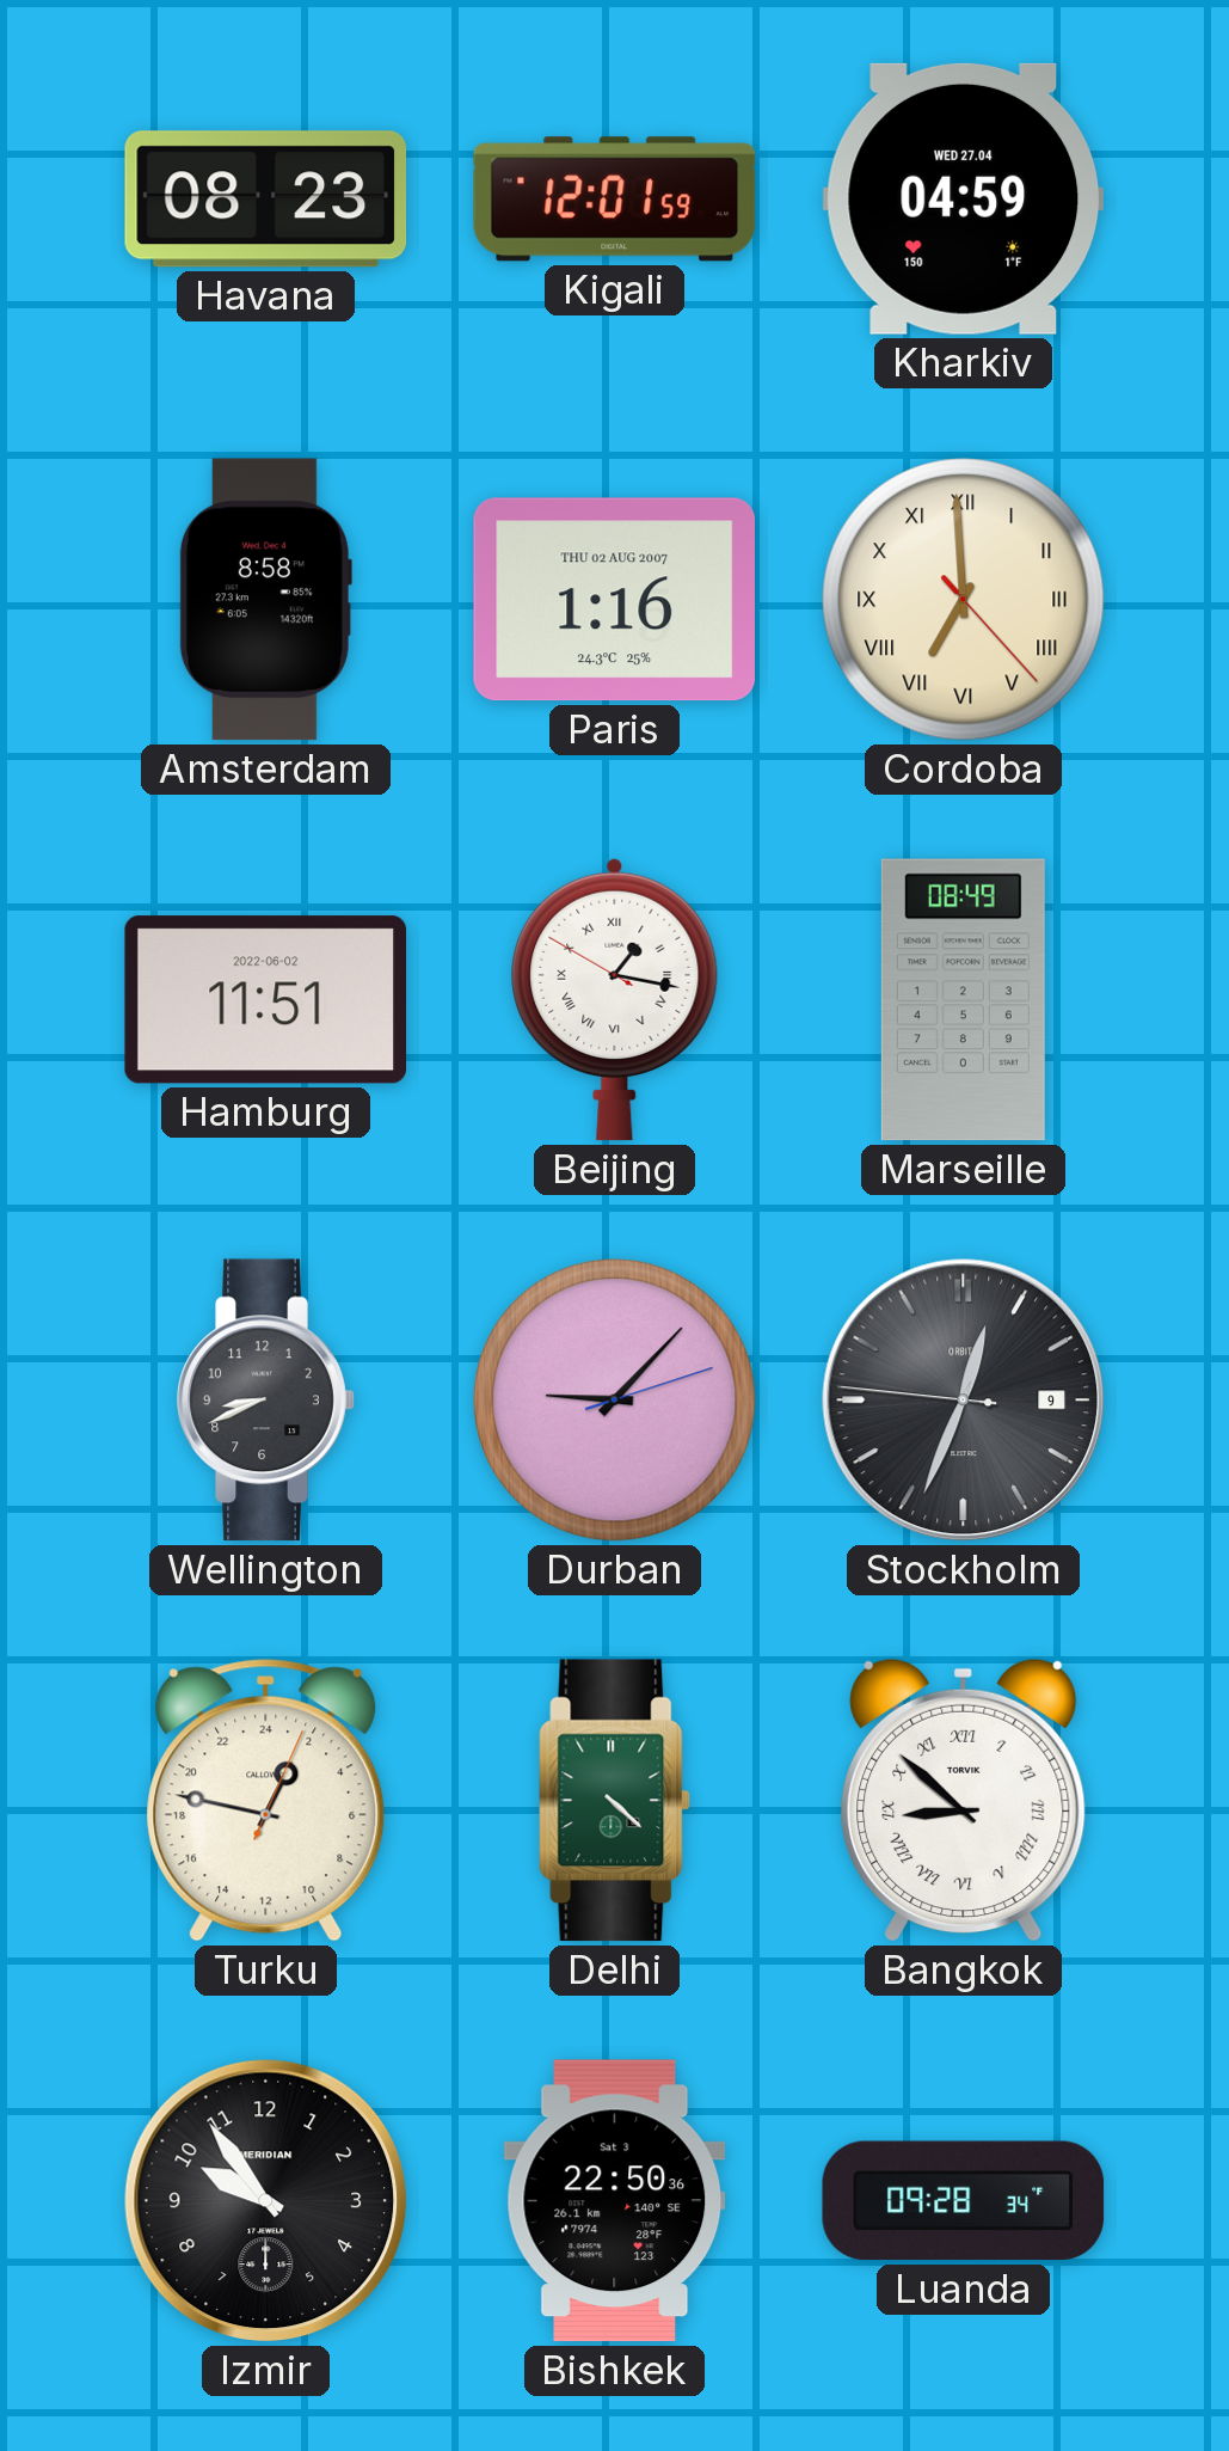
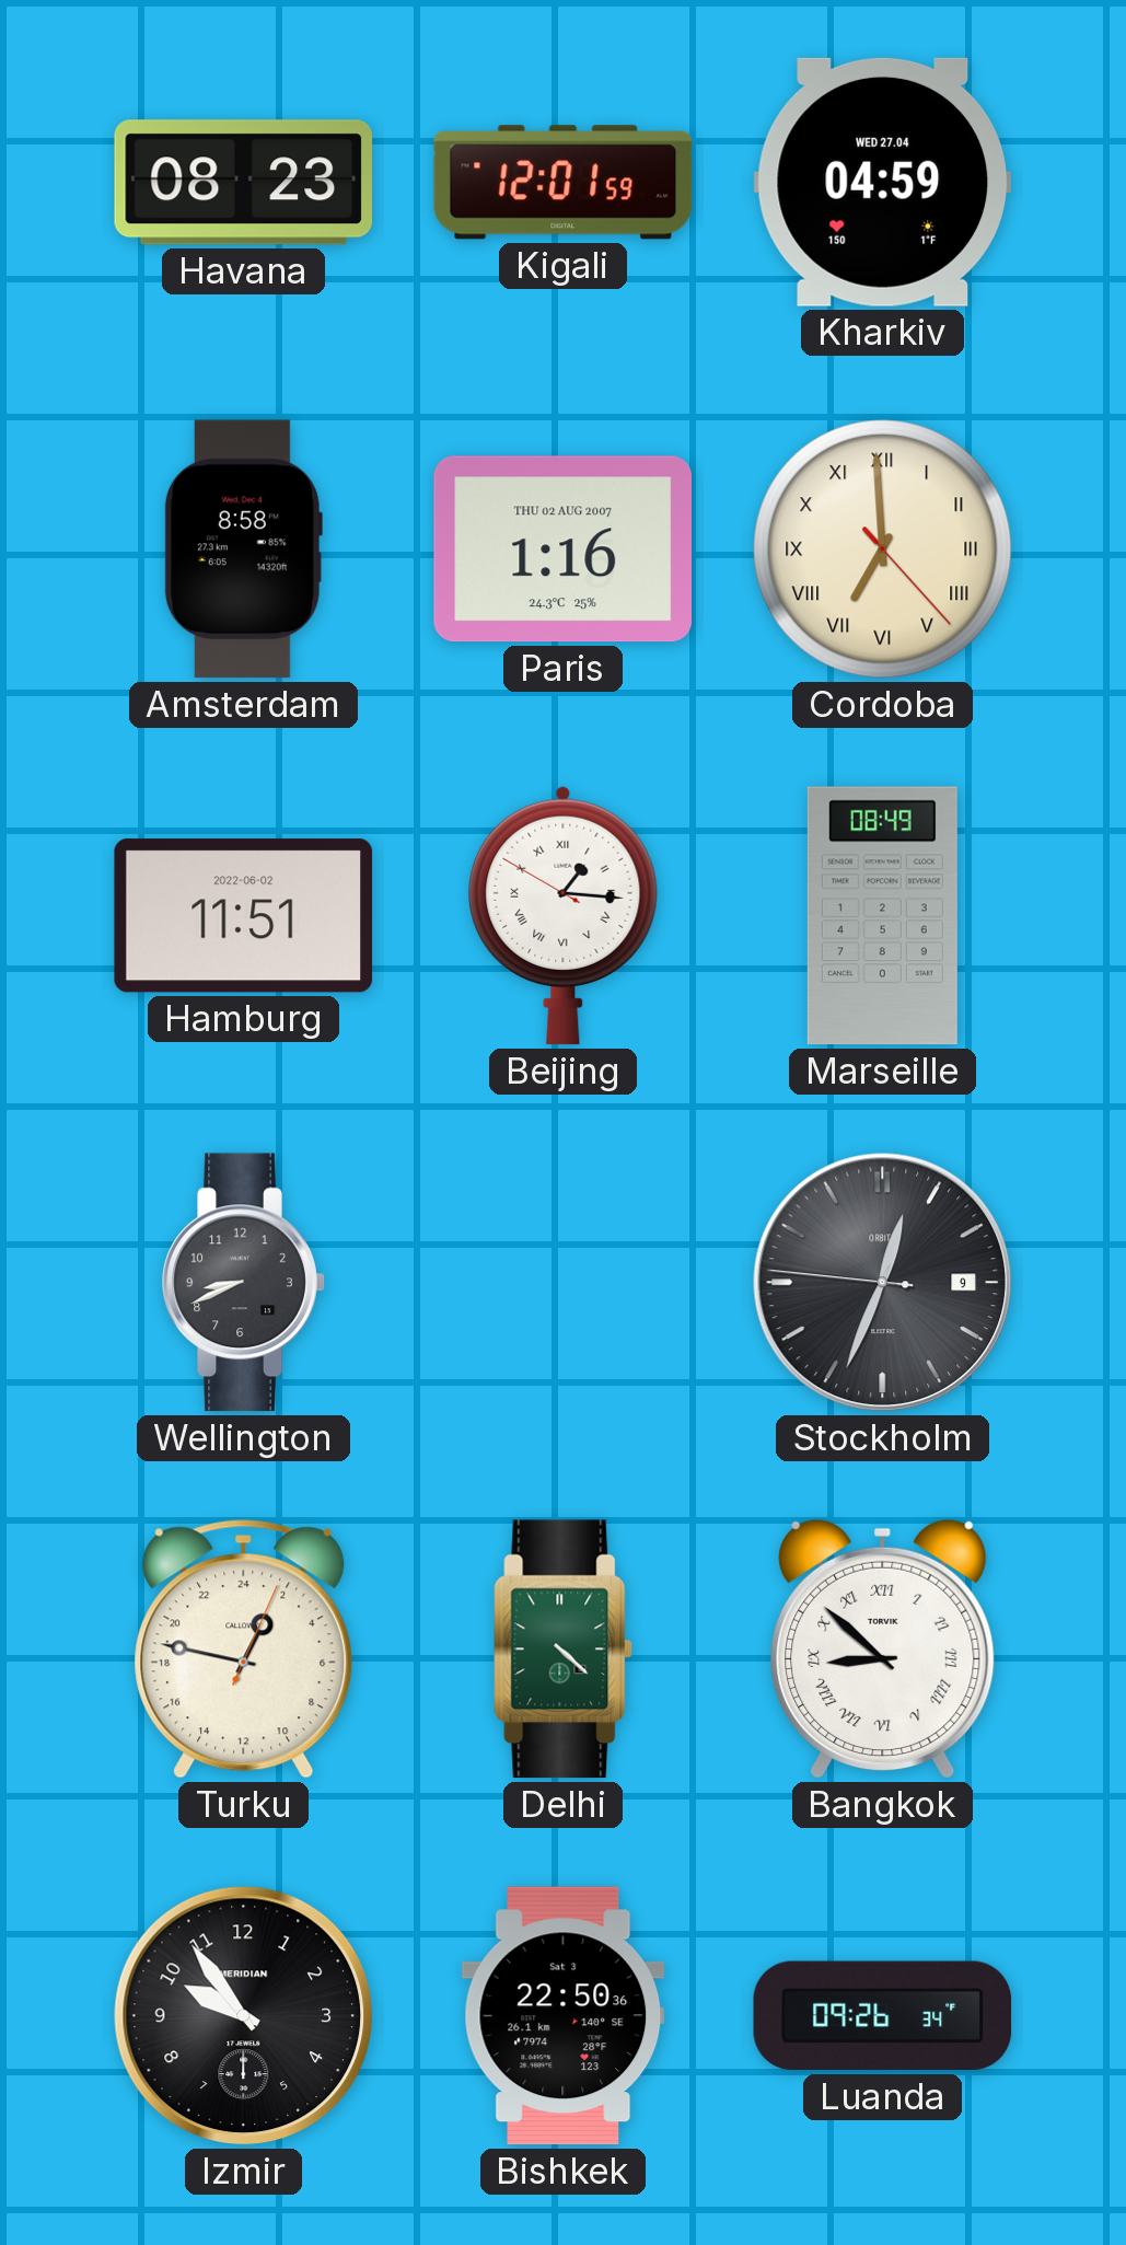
Beijing: 1:16 -> 1:15 (564, 915)
Durban: 9:07 -> none (615, 1401)
Luanda: 09:28 -> 09:26 (883, 2016)
